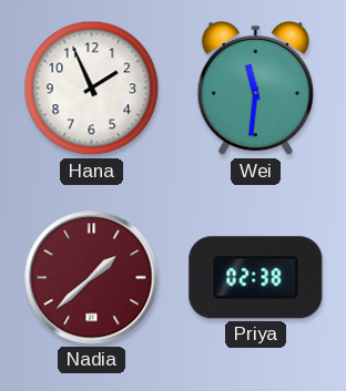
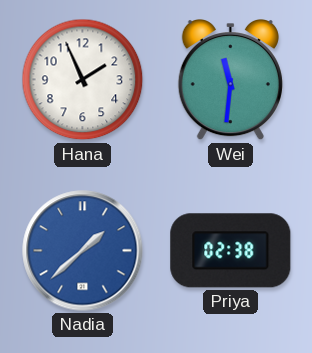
Nadia dial: burgundy -> blue (83, 251)
